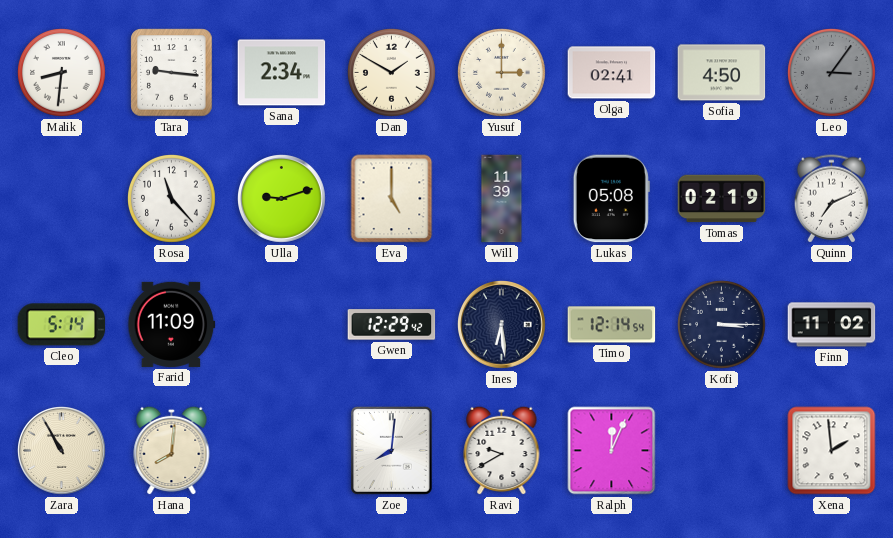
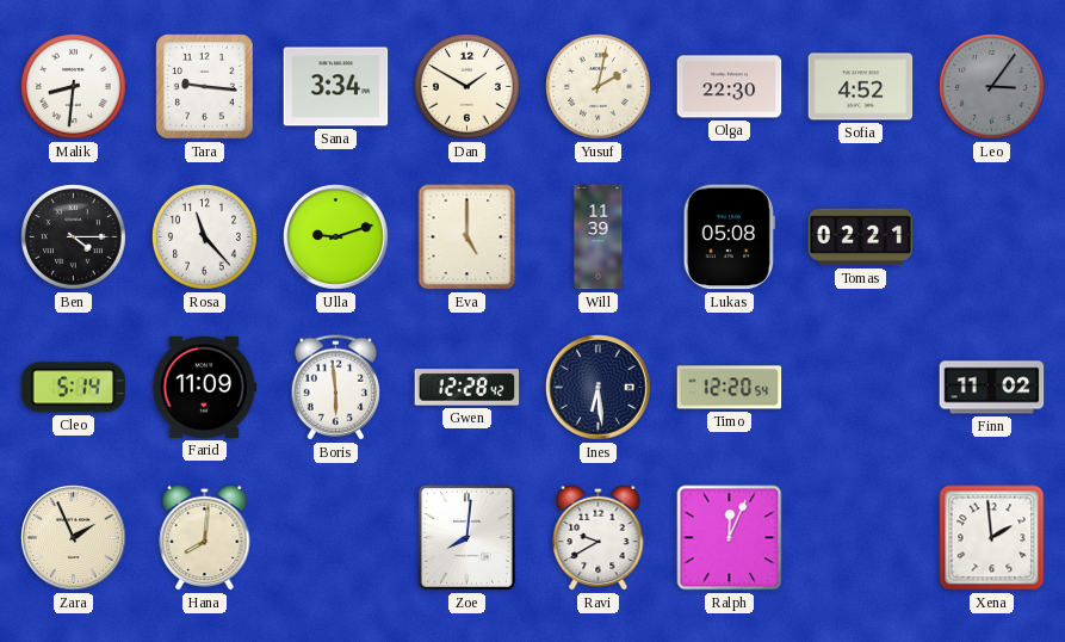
Sana: 2:34 -> 3:34 (336, 87)
Yusuf: 3:00 -> 2:02 (599, 87)
Olga: 02:41 -> 22:30 (730, 87)
Sofia: 4:50 -> 4:52 (861, 87)
Ben: none -> 4:15 (74, 237)
Tomas: 02:19 -> 02:21 (861, 237)
Quinn: 7:11 -> none (831, 199)
Boris: none -> 5:59 (335, 388)
Gwen: 12:29 -> 12:28 (468, 388)
Timo: 12:14 -> 12:20 (730, 388)
Kofi: 3:15 -> none (722, 325)
Zara: 10:55 -> 1:56 (74, 538)
